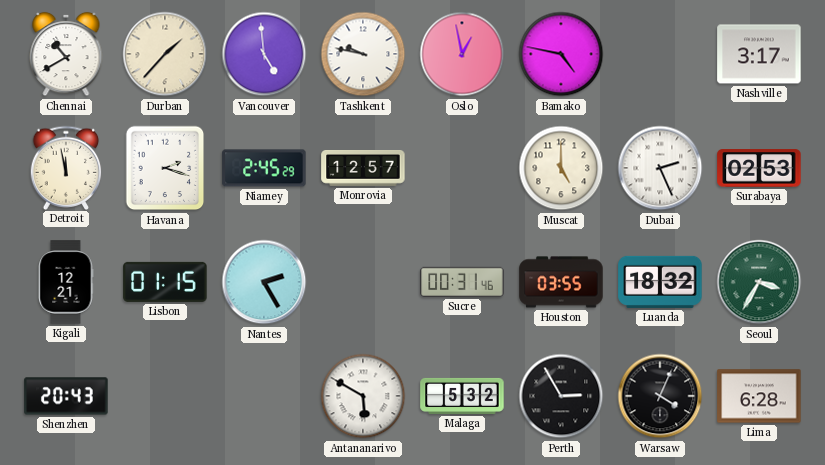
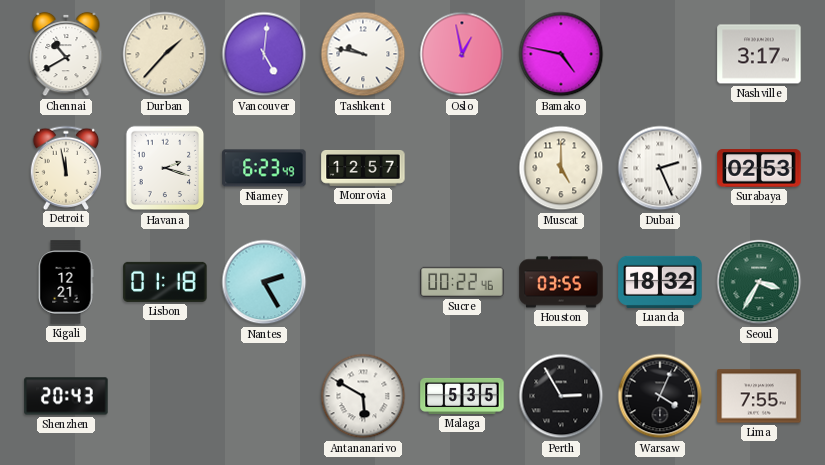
Vancouver: 4:59 -> 5:01 (264, 54)
Niamey: 2:45 -> 6:23 (264, 168)
Lisbon: 01:15 -> 01:18 (165, 282)
Sucre: 00:31 -> 00:22 (462, 282)
Malaga: 5:32 -> 5:35 (462, 396)
Lima: 6:28 -> 7:55 (759, 396)
